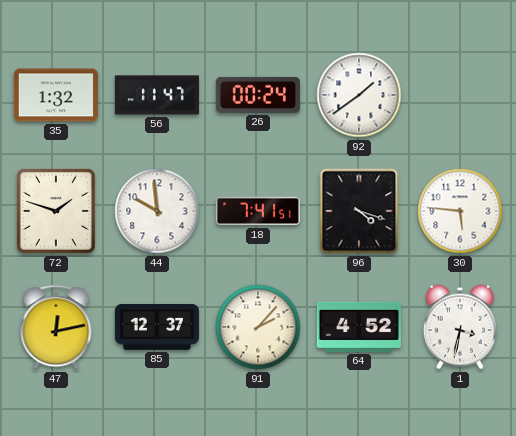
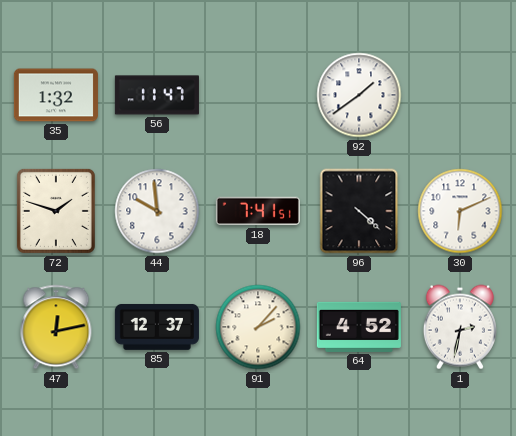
26: 00:24 -> none (258, 95)
96: 4:18 -> 4:22 (359, 211)
30: 5:46 -> 6:11 (460, 211)
1: 3:32 -> 2:32 (460, 327)
